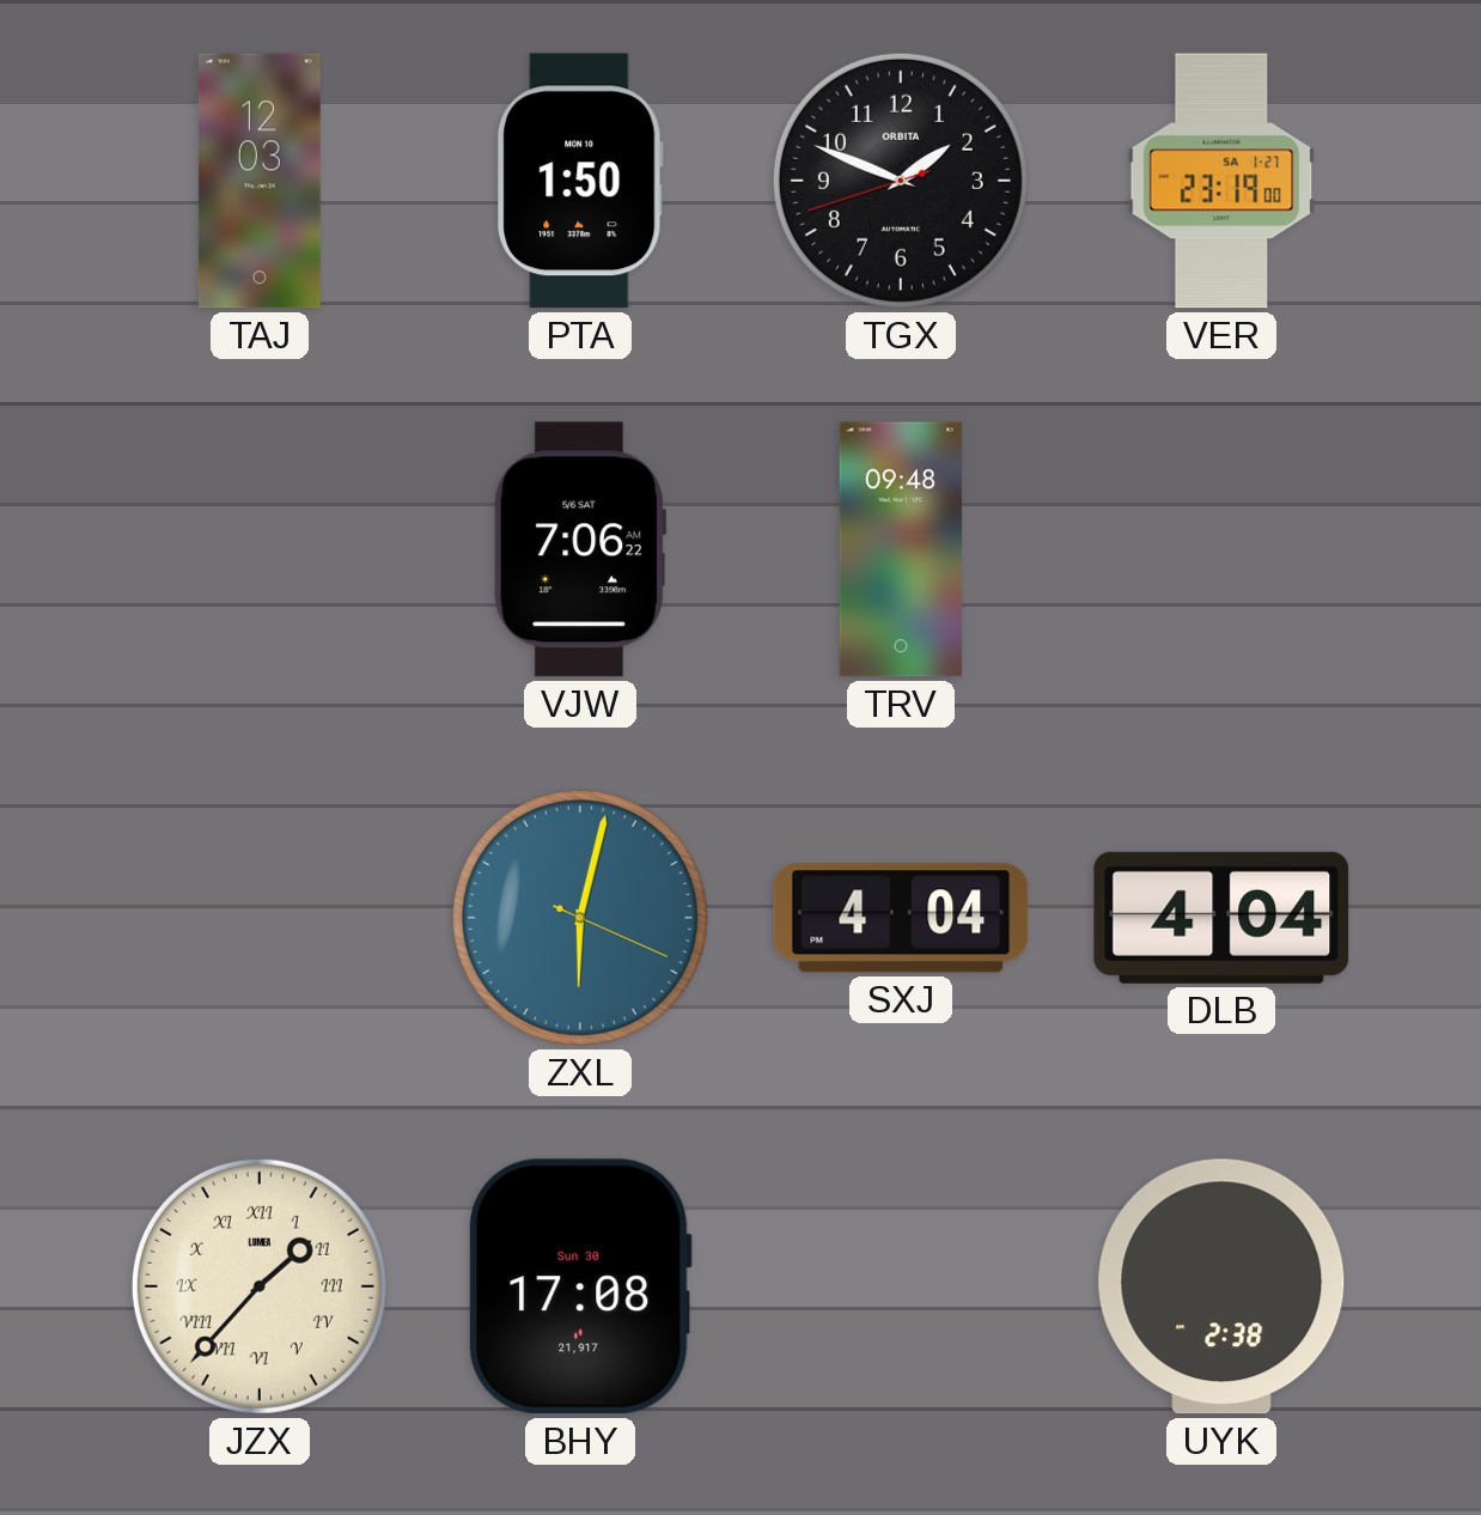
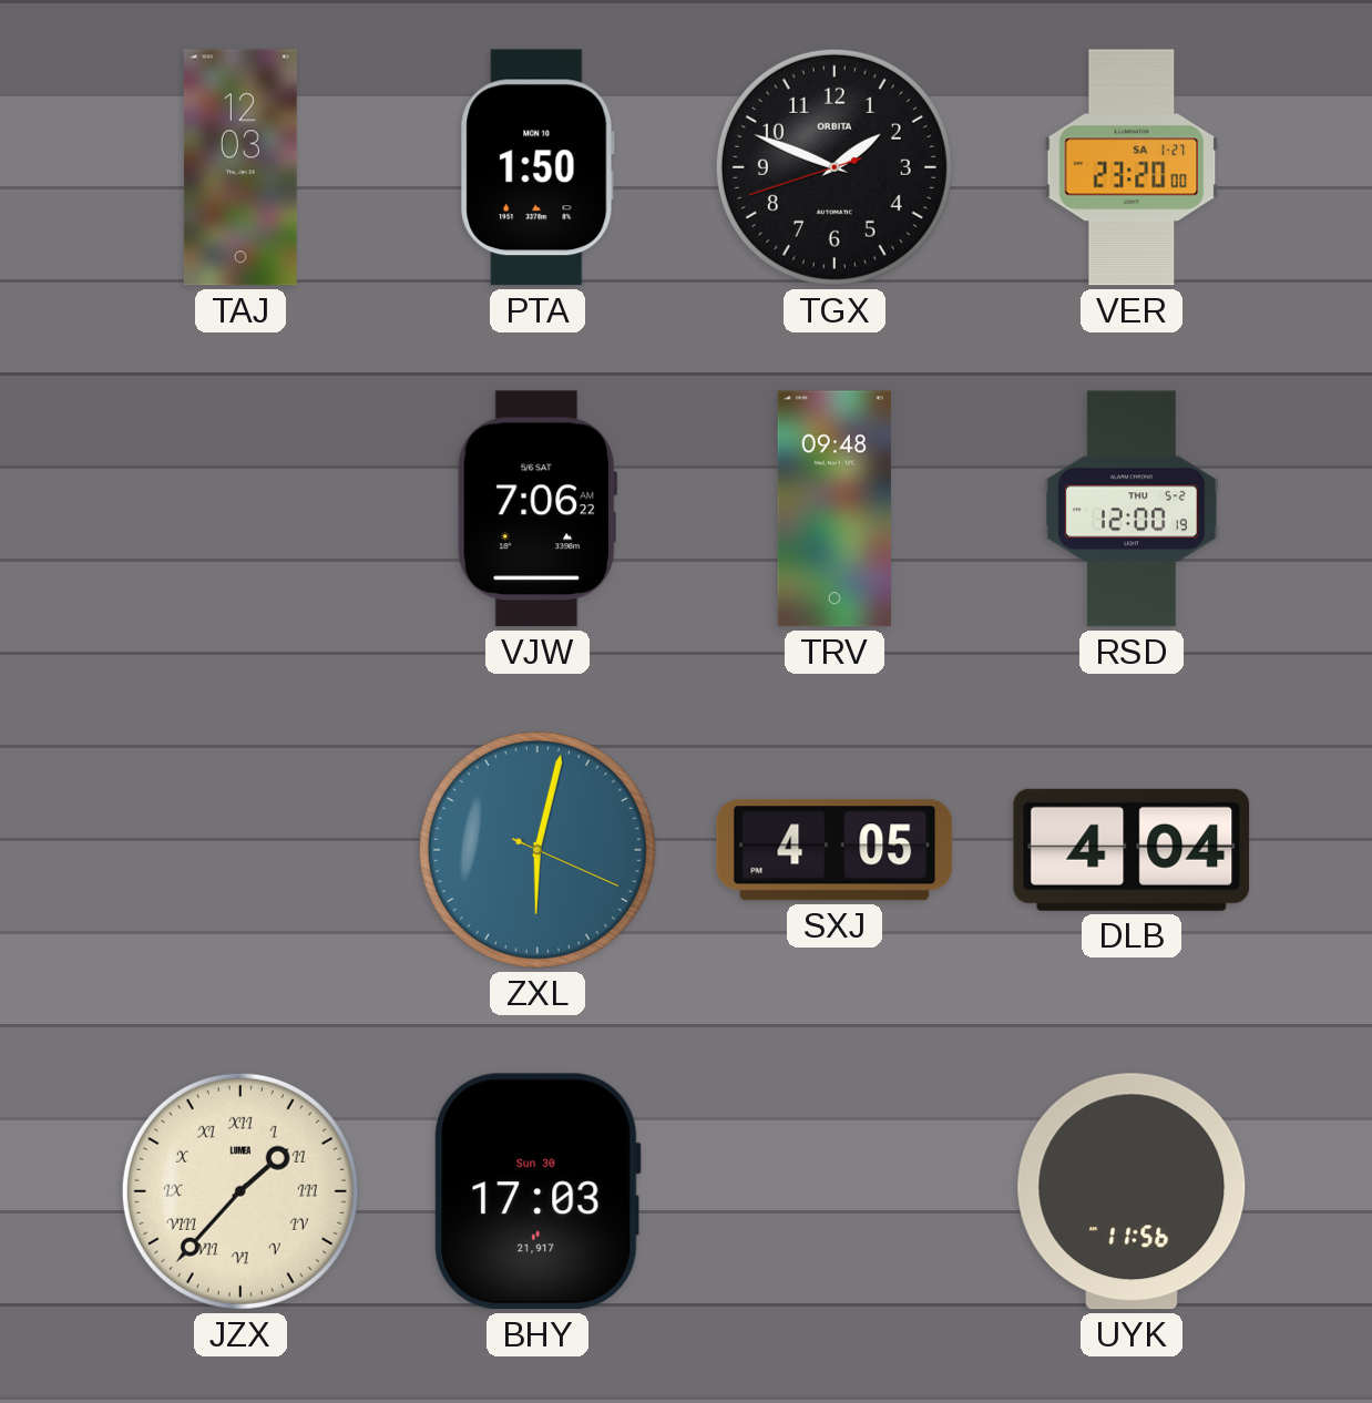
VER: 23:19 -> 23:20 (1132, 167)
RSD: none -> 12:00 (1132, 509)
SXJ: 4:04 -> 4:05 (835, 850)
BHY: 17:08 -> 17:03 (537, 1191)
UYK: 2:38 -> 11:56 (1132, 1191)
